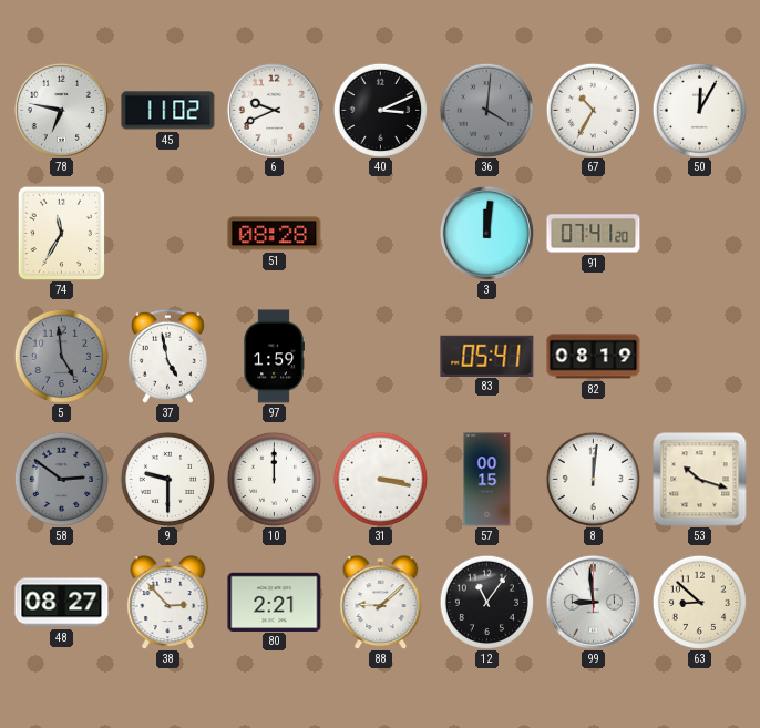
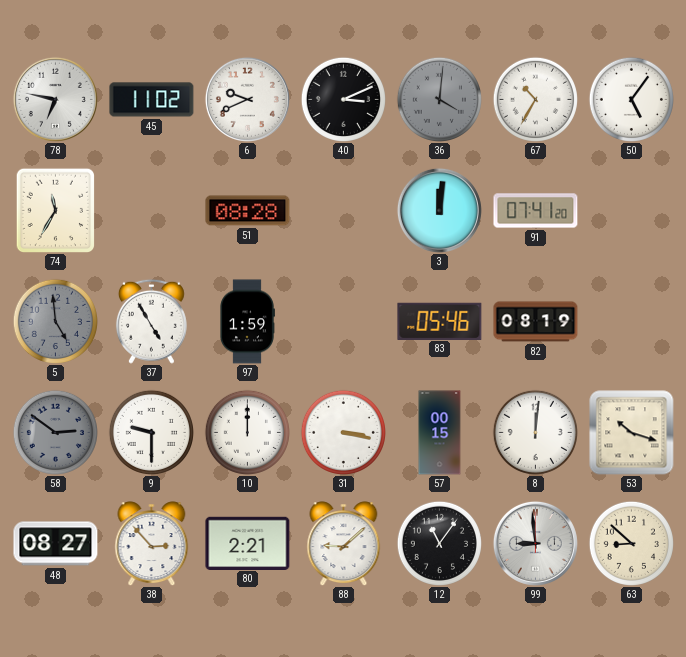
50: 12:05 -> 5:06 (631, 99)
37: 4:58 -> 4:55 (151, 321)
83: 05:41 -> 05:46 (440, 321)
